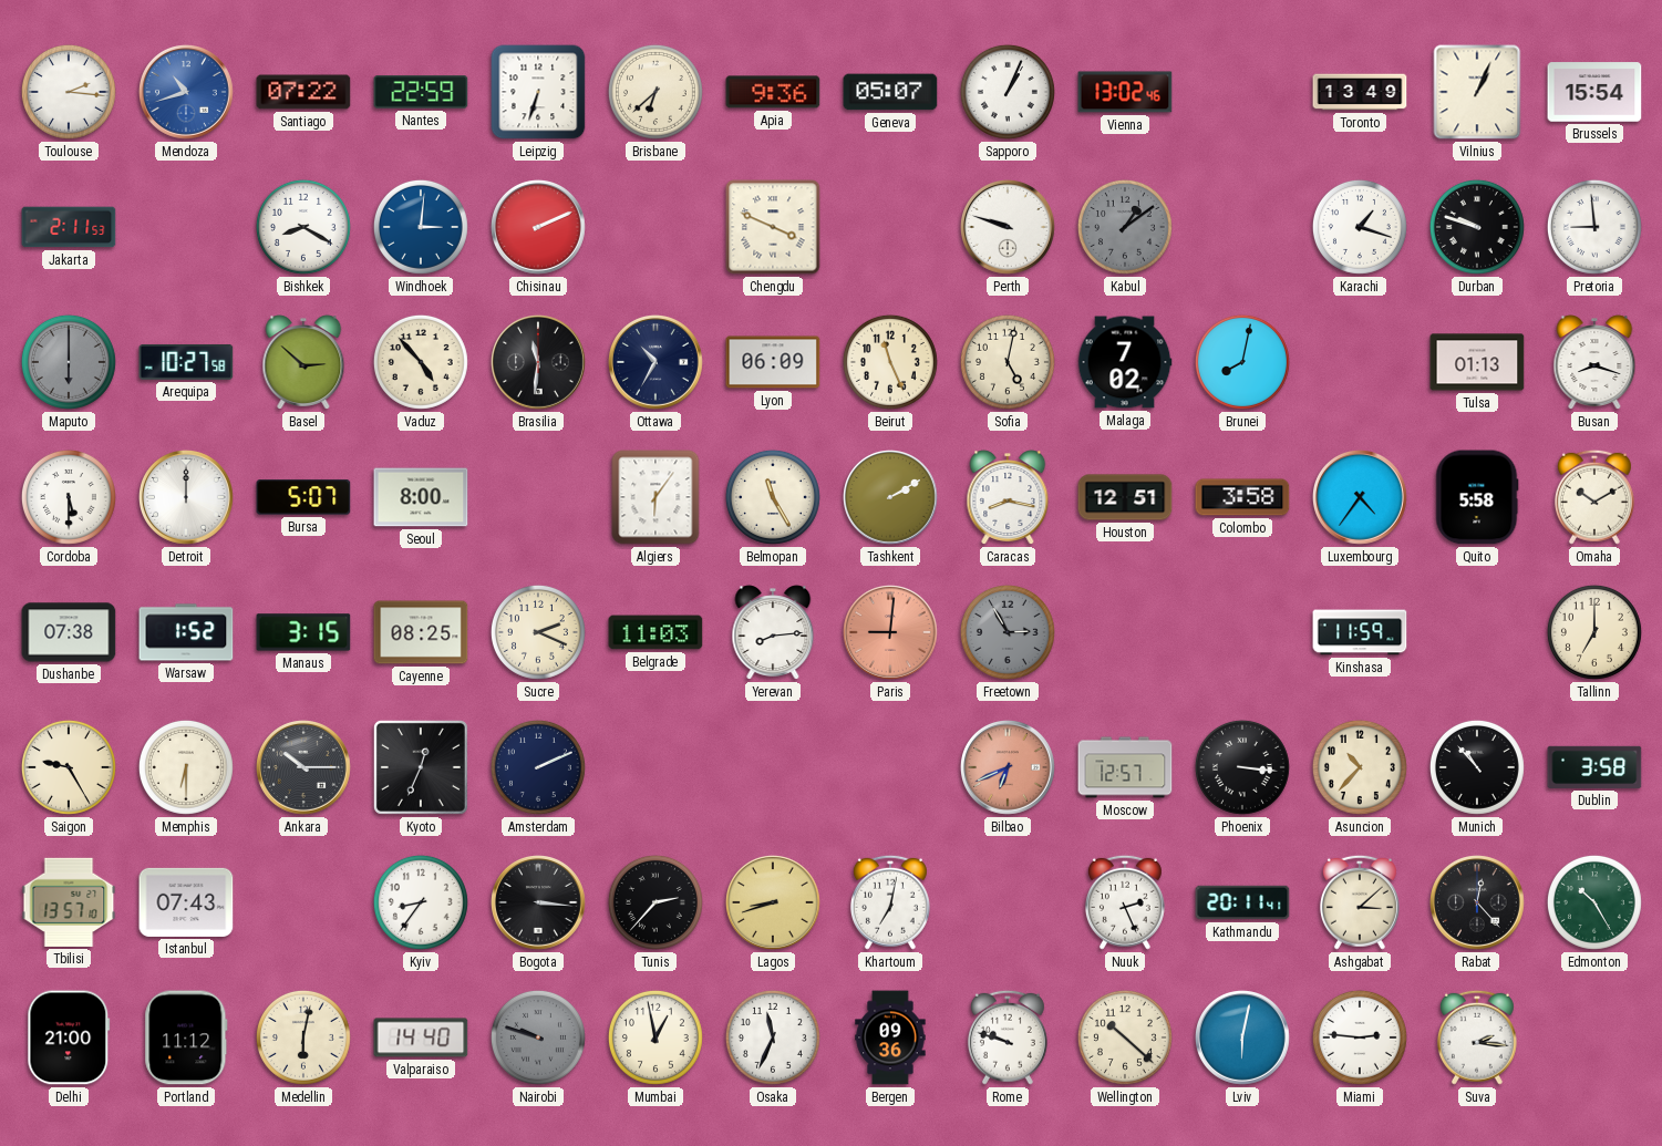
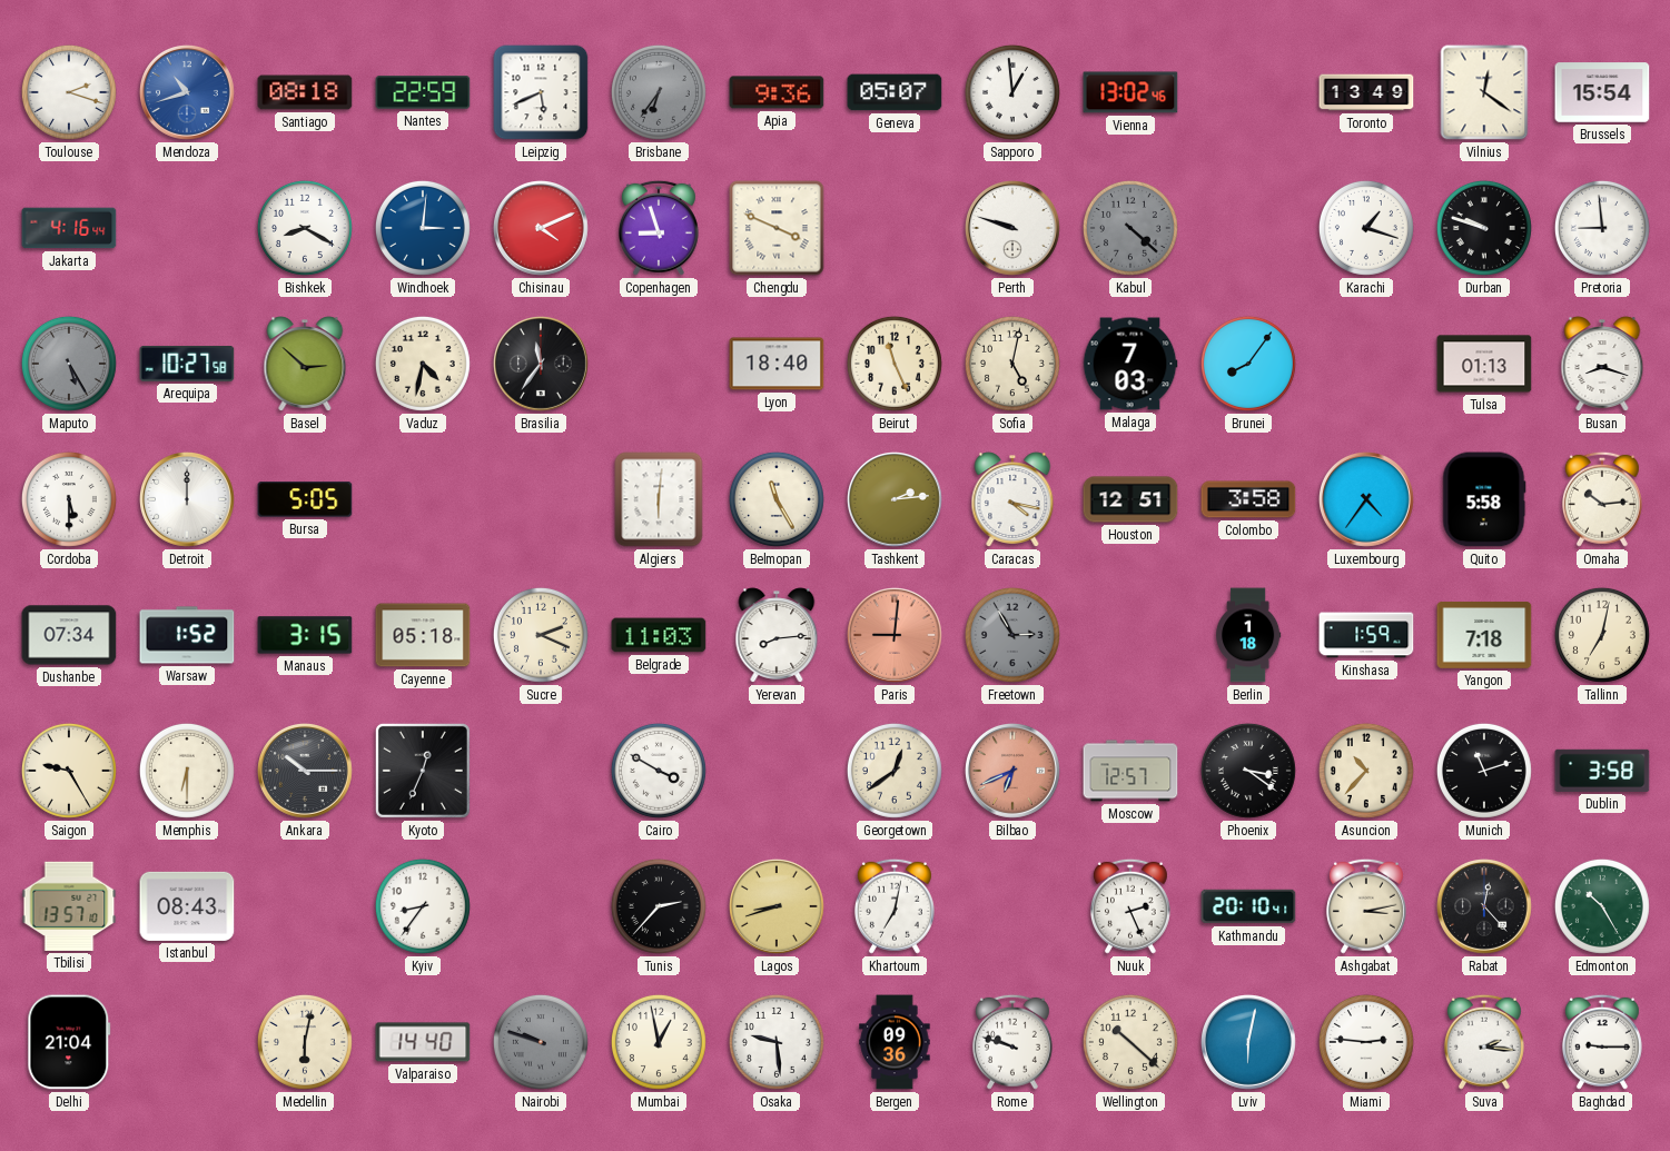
Toulouse: 2:16 -> 2:18 (69, 92)
Santiago: 07:22 -> 08:18 (305, 92)
Leipzig: 6:33 -> 5:41 (541, 92)
Brisbane: 6:38 -> 6:36 (659, 92)
Brisbane dial: cream -> grey (659, 92)
Sapporo: 1:04 -> 12:59 (1012, 92)
Vilnius: 1:04 -> 12:21 (1484, 92)
Jakarta: 2:11 -> 4:16 (69, 228)
Chisinau: 2:11 -> 4:11 (542, 229)
Copenhagen: none -> 8:57 (659, 228)
Kabul: 1:09 -> 4:22 (1130, 228)
Maputo: 6:00 -> 5:25 (69, 364)
Vaduz: 4:53 -> 4:32 (423, 364)
Brasilia: 11:31 -> 11:36 (542, 365)
Ottawa: 10:35 -> none (657, 363)
Lyon: 06:09 -> 18:40 (777, 364)
Malaga: 7:02 -> 7:03 (1130, 364)
Brunei: 8:02 -> 8:06 (1248, 364)
Bursa: 5:07 -> 5:05 (305, 499)
Seoul: 8:00 -> none (421, 497)
Algiers: 6:06 -> 6:01 (659, 499)
Tashkent: 2:10 -> 2:14 (896, 500)
Caracas: 8:17 -> 4:17 (1012, 499)
Omaha: 10:10 -> 10:14 (1602, 499)
Dushanbe: 07:38 -> 07:34 (69, 635)
Cayenne: 08:25 -> 05:18 (423, 635)
Berlin: none -> 1:18 (1248, 635)
Kinshasa: 11:59 -> 1:59 (1366, 635)
Yangon: none -> 7:18 (1484, 636)
Tallinn: 7:00 -> 7:02 (1602, 635)
Amsterdam: 2:11 -> none (538, 767)
Cairo: none -> 3:50 (659, 771)
Georgetown: none -> 12:39 (895, 771)
Phoenix: 3:16 -> 3:21 (1248, 771)
Munich: 10:53 -> 11:12 (1484, 771)
Istanbul: 07:43 -> 08:43 (187, 906)
Bogota: 3:16 -> none (539, 904)
Kathmandu: 20:11 -> 20:10 (1248, 906)
Ashgabat: 3:08 -> 3:13 (1366, 906)
Delhi: 21:00 -> 21:04 (69, 1042)
Portland: 11:12 -> none (186, 1037)
Osaka: 11:34 -> 9:29 (777, 1042)
Baghdad: none -> 9:15 (1602, 1042)
